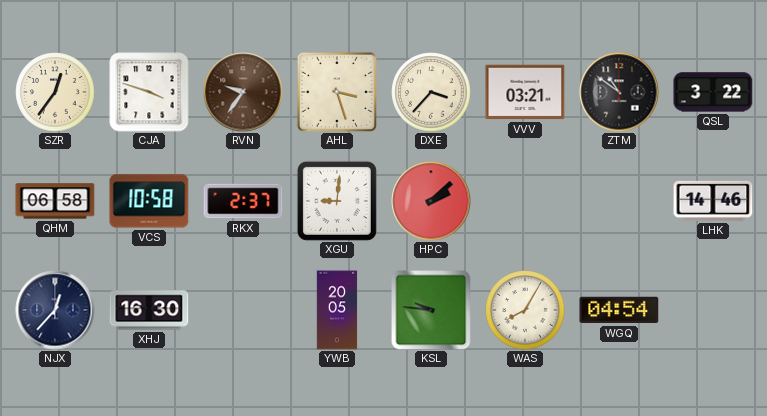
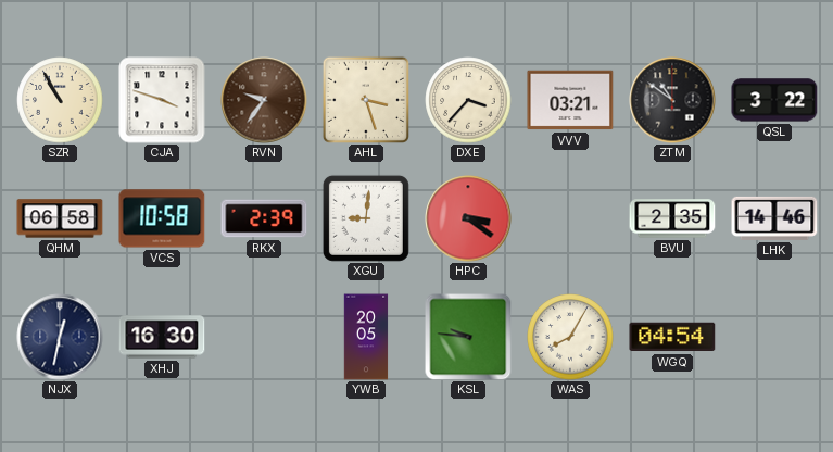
SZR: 12:36 -> 10:55 (60, 100)
RKX: 2:37 -> 2:39 (264, 218)
HPC: 2:08 -> 3:21 (468, 218)
BVU: none -> 2:35 (672, 218)
NJX: 12:37 -> 12:32 (60, 337)
